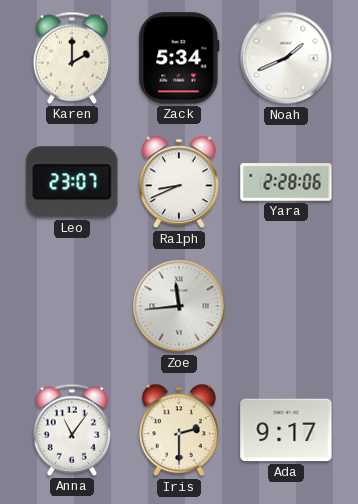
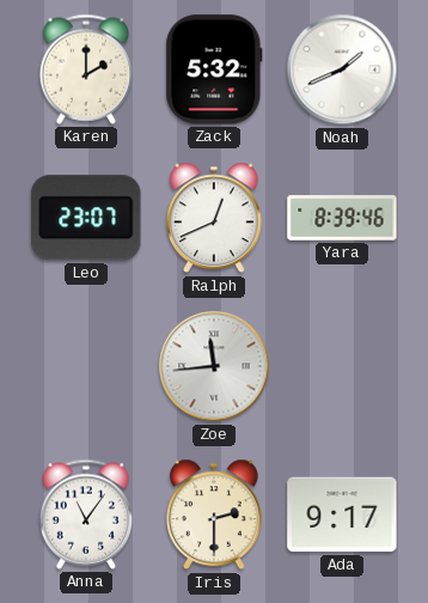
Zack: 5:34 -> 5:32 (214, 69)
Ralph: 8:41 -> 12:41 (215, 218)
Yara: 2:28 -> 8:39 (342, 218)
